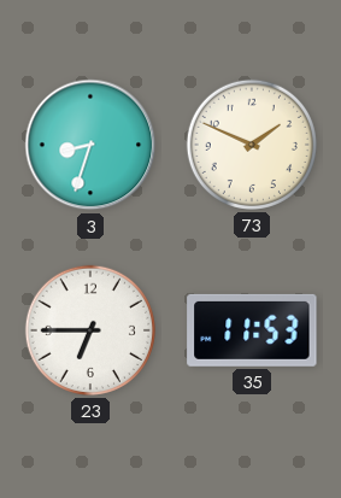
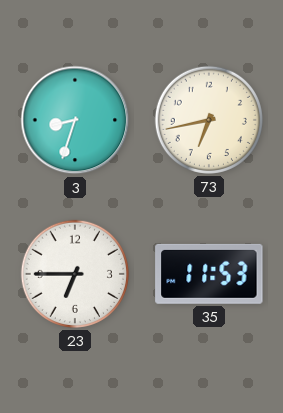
73: 1:49 -> 6:43 (209, 120)
